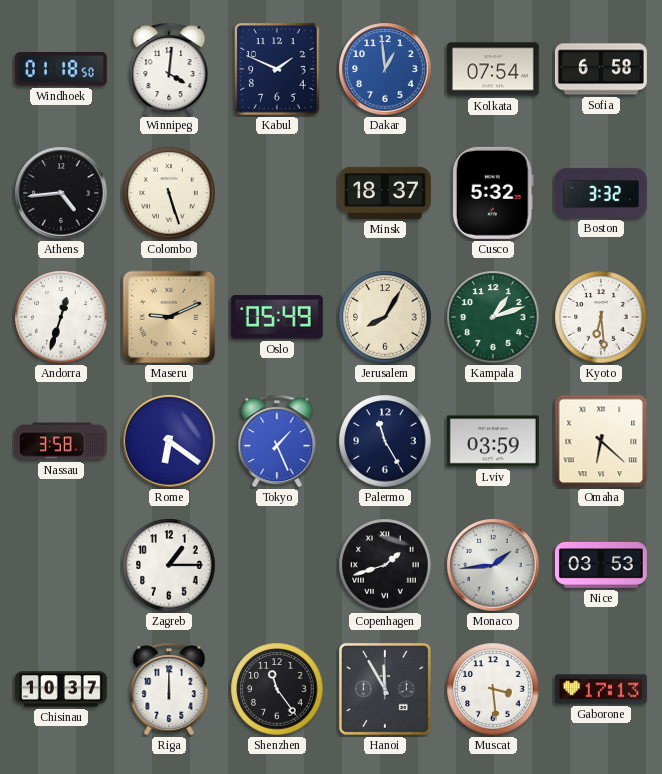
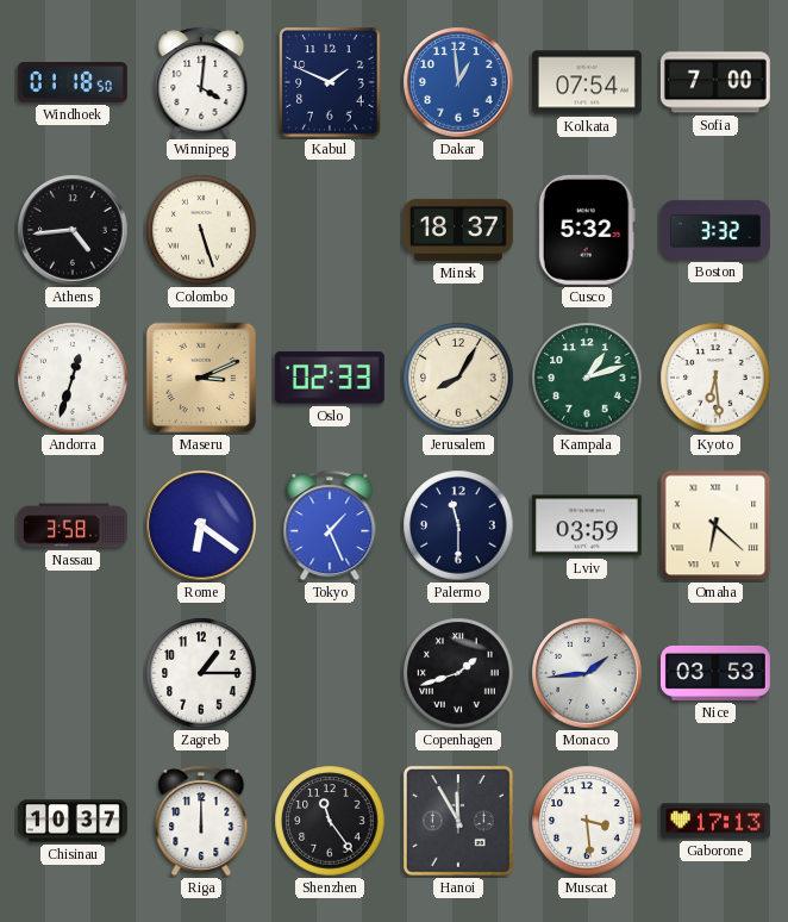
Sofia: 6:58 -> 7:00 (715, 82)
Maseru: 9:11 -> 3:11 (201, 378)
Oslo: 05:49 -> 02:33 (330, 378)
Palermo: 11:25 -> 11:30 (458, 525)
